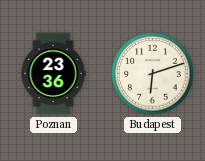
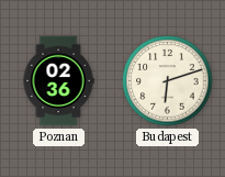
Poznan: 23:36 -> 02:36 (58, 81)
